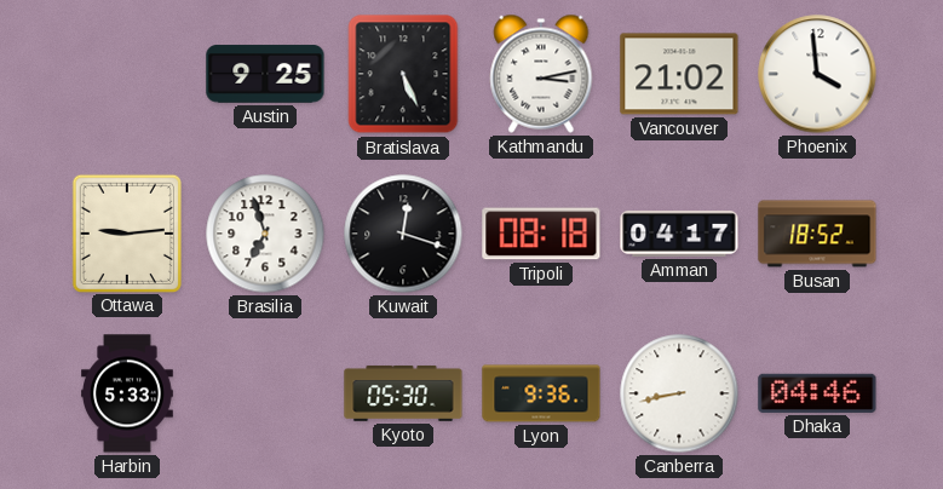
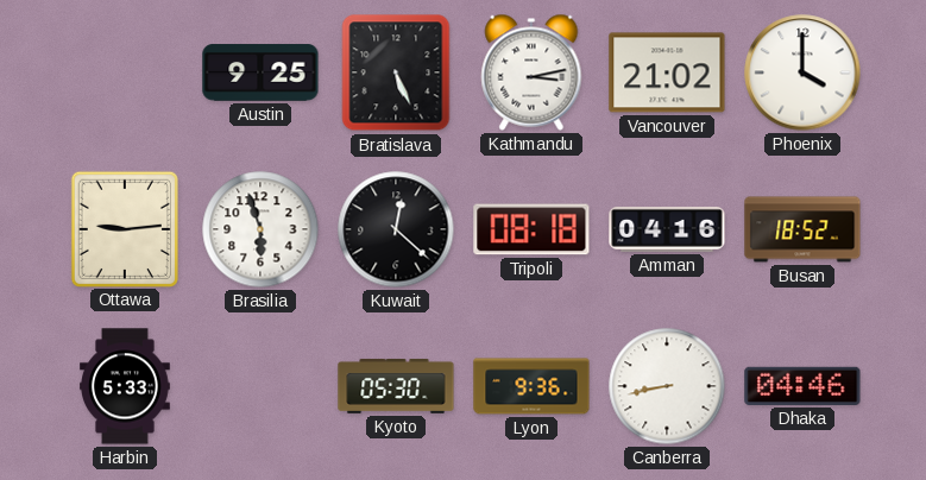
Phoenix: 3:59 -> 4:00 (802, 72)
Brasilia: 6:57 -> 5:57 (260, 229)
Kuwait: 12:18 -> 12:22 (396, 229)
Amman: 04:17 -> 04:16 (667, 229)
